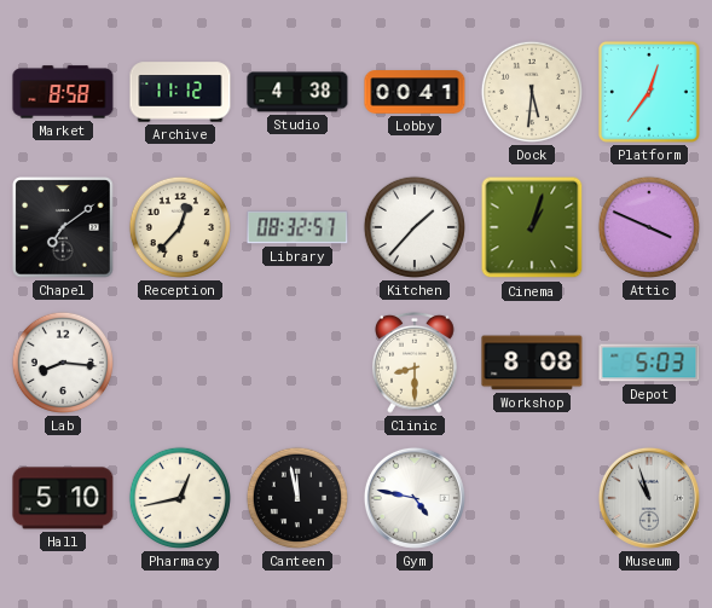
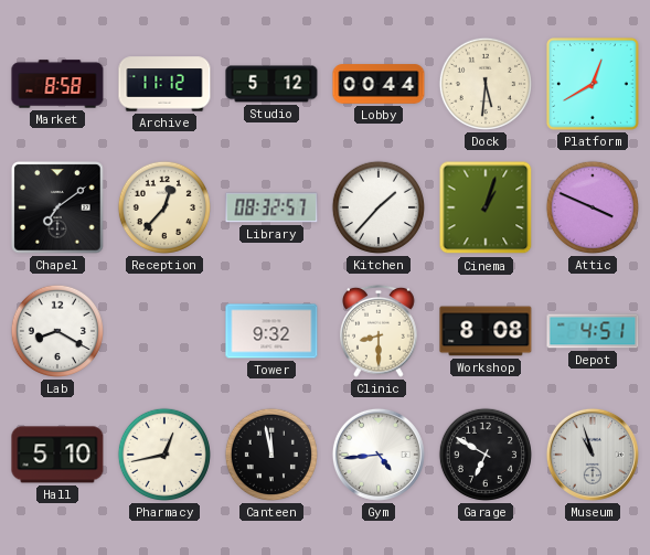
Studio: 4:38 -> 5:12 (271, 84)
Lobby: 00:41 -> 00:44 (379, 84)
Platform: 12:36 -> 12:40 (593, 84)
Lab: 8:16 -> 8:20 (57, 331)
Tower: none -> 9:32 (271, 331)
Depot: 5:03 -> 4:51 (593, 331)
Gym: 4:47 -> 4:44 (379, 455)
Garage: none -> 6:50 (486, 455)
